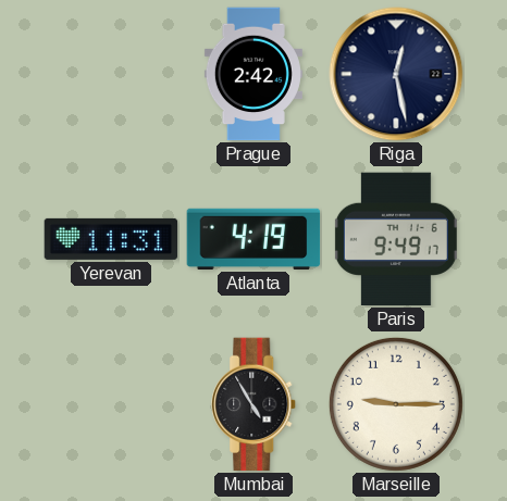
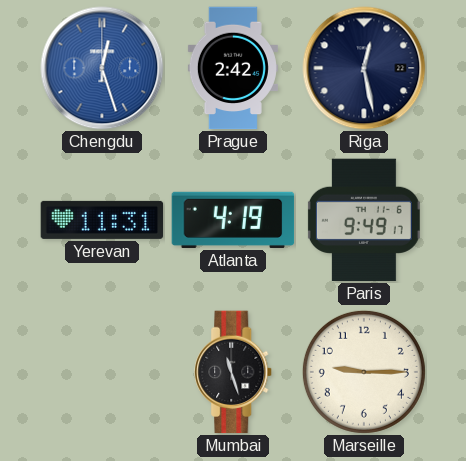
Chengdu: none -> 12:27 (102, 68)
Mumbai: 4:55 -> 11:27 (234, 372)
